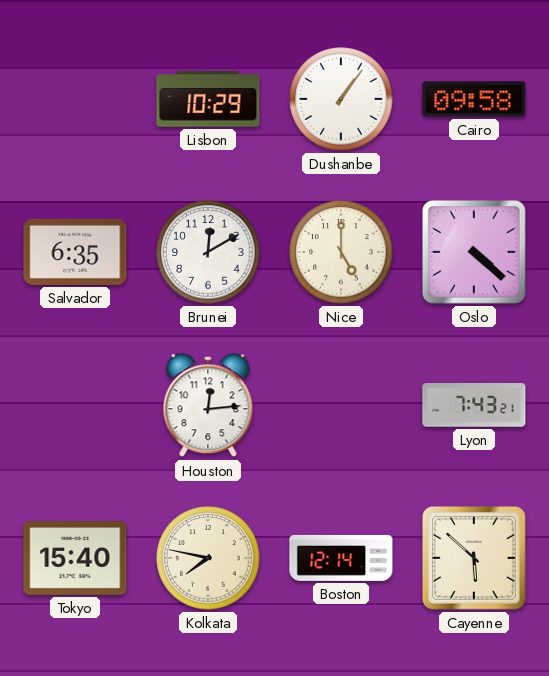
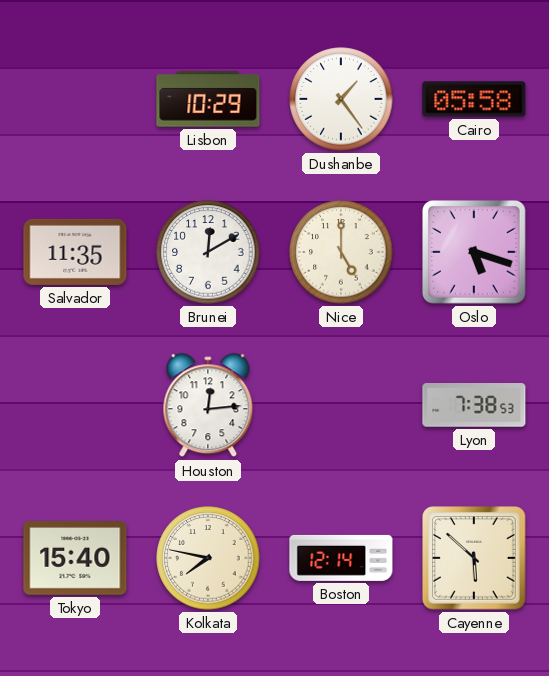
Dushanbe: 1:06 -> 1:24 (341, 99)
Cairo: 09:58 -> 05:58 (474, 99)
Salvador: 6:35 -> 11:35 (75, 252)
Oslo: 4:22 -> 5:18 (475, 253)
Lyon: 7:43 -> 7:38 (474, 405)
